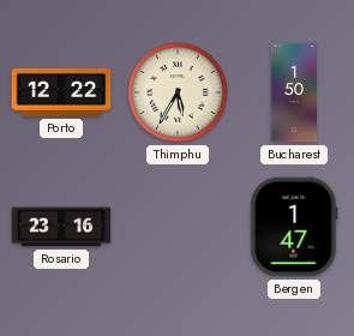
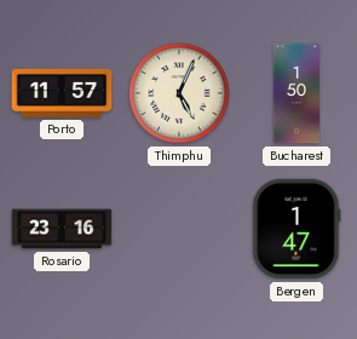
Porto: 12:22 -> 11:57 (62, 93)
Thimphu: 5:35 -> 5:04 (179, 93)
